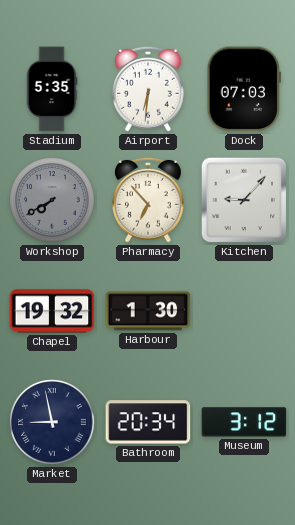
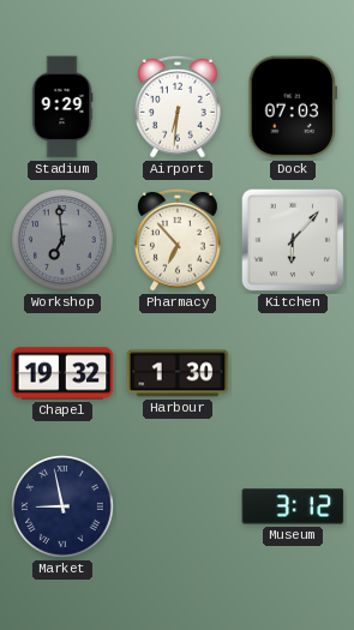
Stadium: 5:35 -> 9:29 (62, 107)
Workshop: 7:40 -> 6:59 (62, 240)
Kitchen: 9:07 -> 6:07 (293, 240)
Bathroom: 20:34 -> none (148, 422)
